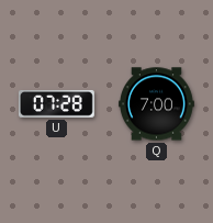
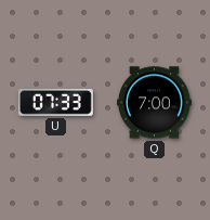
U: 07:28 -> 07:33 (55, 102)
